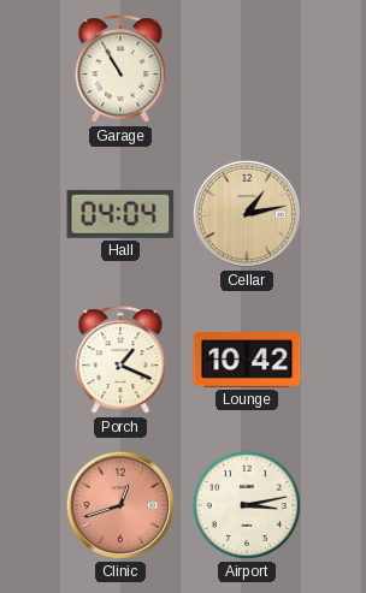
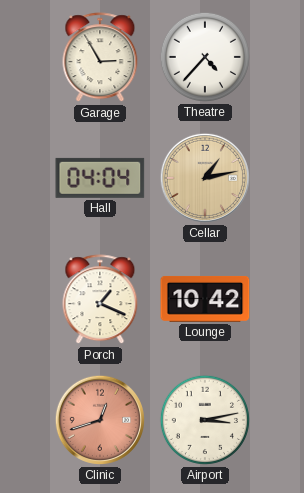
Garage: 10:55 -> 2:55 (100, 58)
Theatre: none -> 4:37 (205, 57)
